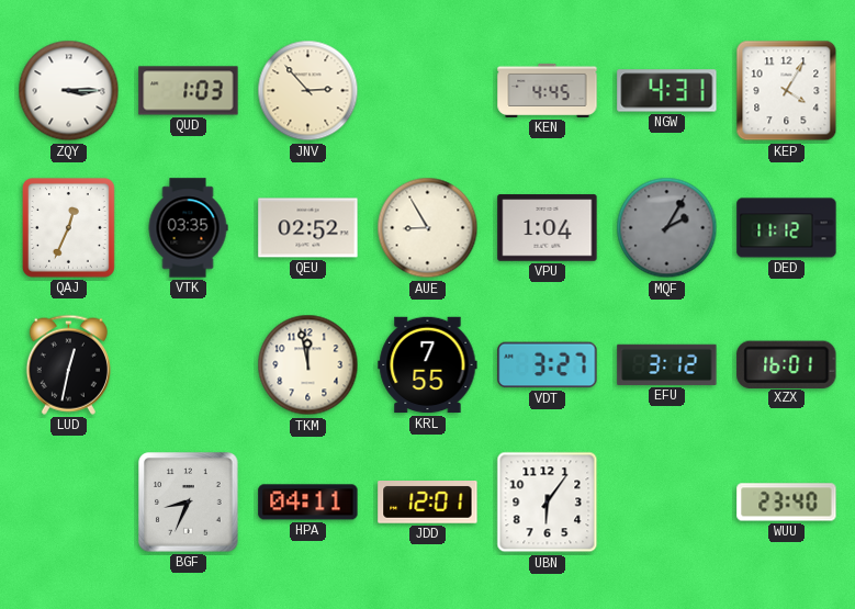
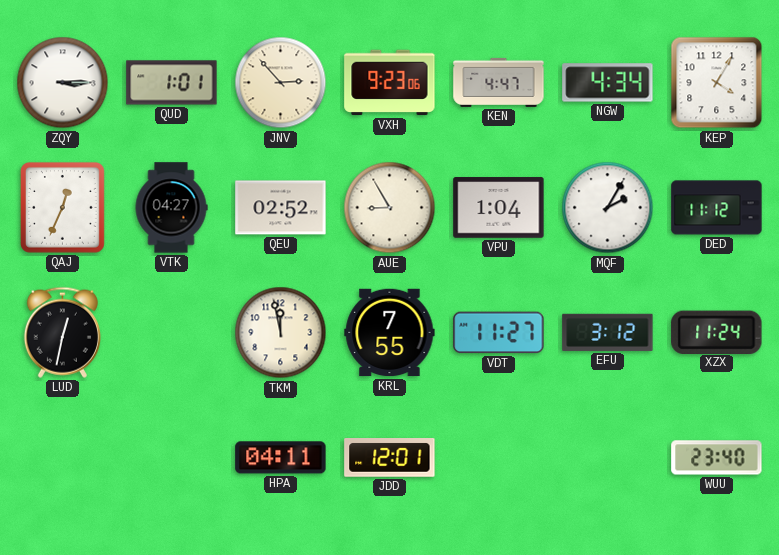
QUD: 1:03 -> 1:01 (172, 83)
VXH: none -> 9:23 (390, 83)
KEN: 4:45 -> 4:47 (499, 82)
NGW: 4:31 -> 4:34 (608, 83)
VTK: 03:35 -> 04:27 (171, 208)
MQF dial: grey -> white (608, 208)
VDT: 3:27 -> 11:27 (499, 333)
XZX: 16:01 -> 11:24 (717, 332)
BGF: 8:34 -> none (189, 503)
UBN: 6:06 -> none (548, 503)
